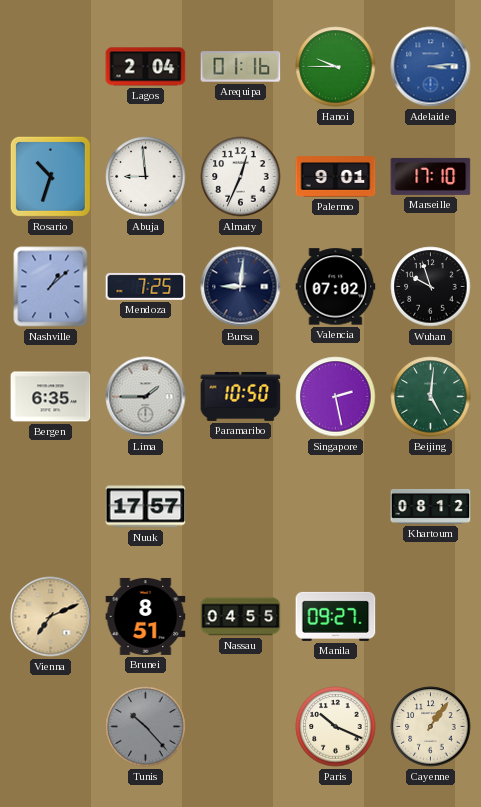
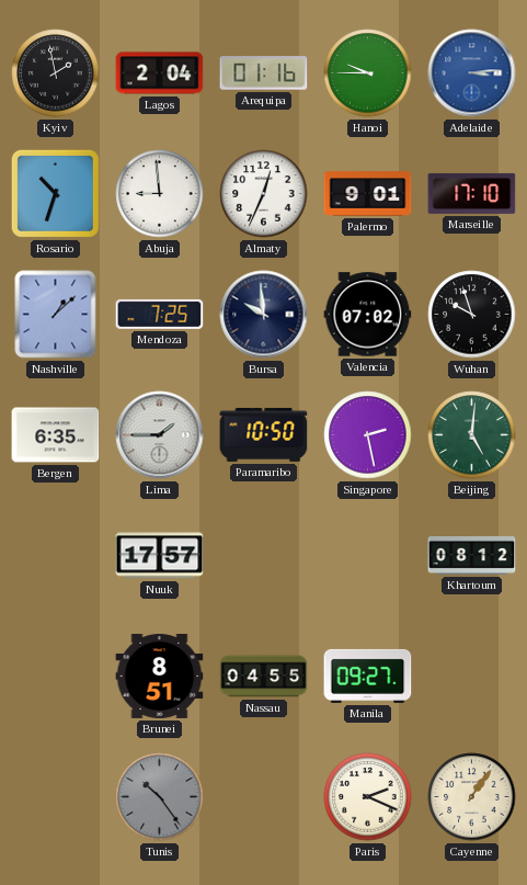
Kyiv: none -> 1:58 (56, 73)
Bursa: 9:01 -> 9:59 (264, 315)
Vienna: 7:11 -> none (51, 617)
Tunis: 10:23 -> 10:24 (160, 797)
Paris: 10:19 -> 2:19 (368, 797)
